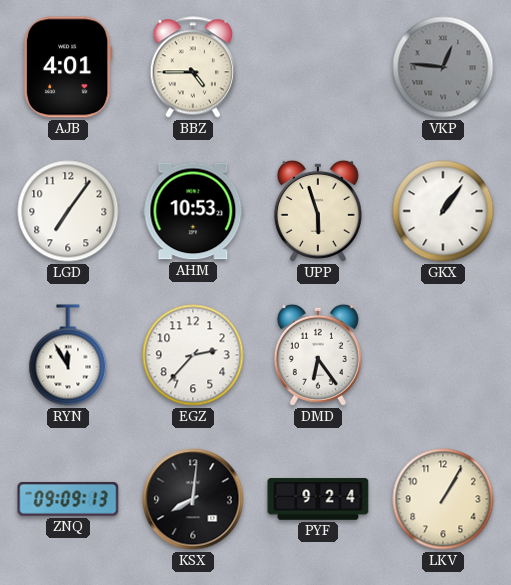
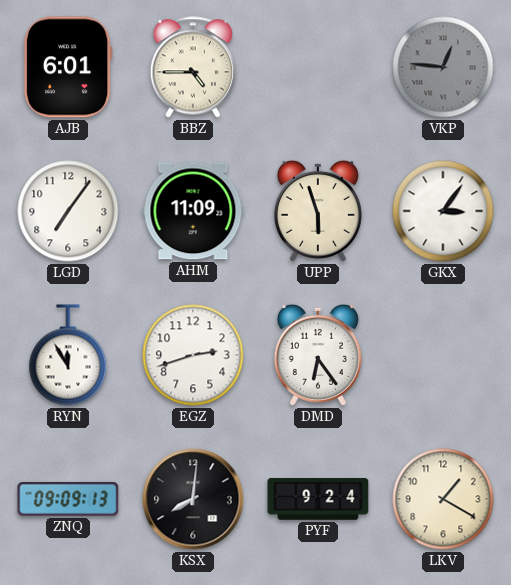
AJB: 4:01 -> 6:01 (68, 67)
AHM: 10:53 -> 11:09 (193, 211)
GKX: 1:06 -> 3:06 (443, 211)
EGZ: 2:37 -> 2:42 (193, 355)
LKV: 1:05 -> 1:20 (443, 499)
